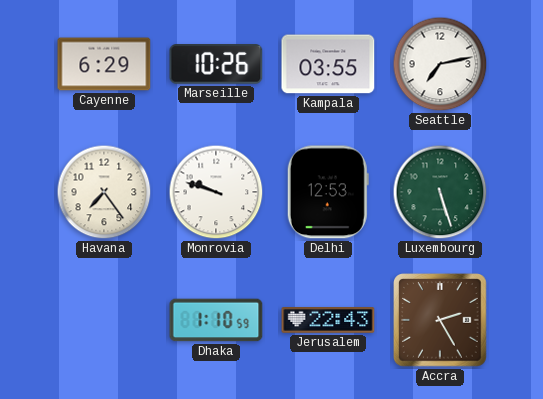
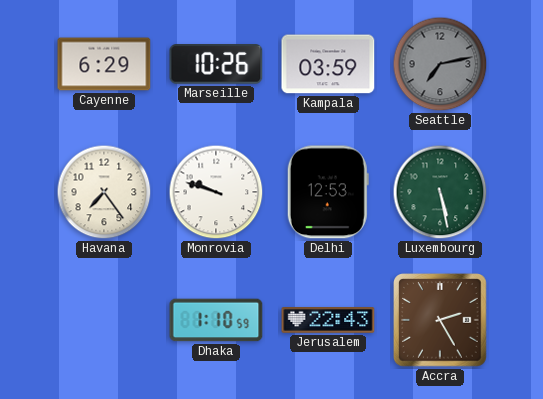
Kampala: 03:55 -> 03:59 (328, 64)
Seattle dial: white -> grey (440, 64)
Luxembourg: 5:27 -> 5:28 (440, 192)
